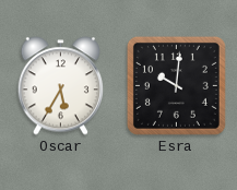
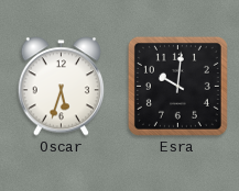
Oscar: 5:35 -> 5:33 (61, 87)
